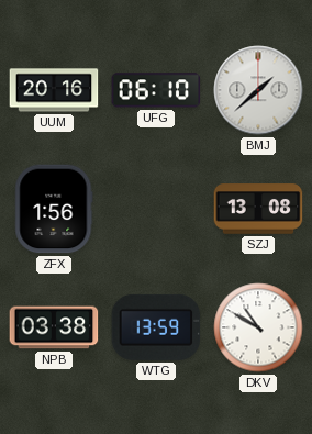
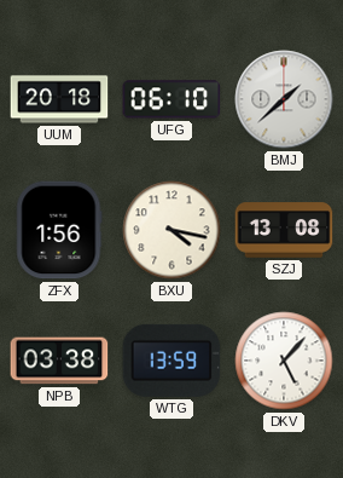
UUM: 20:16 -> 20:18 (59, 99)
BXU: none -> 4:17 (171, 230)
DKV: 10:50 -> 5:07 (284, 361)
